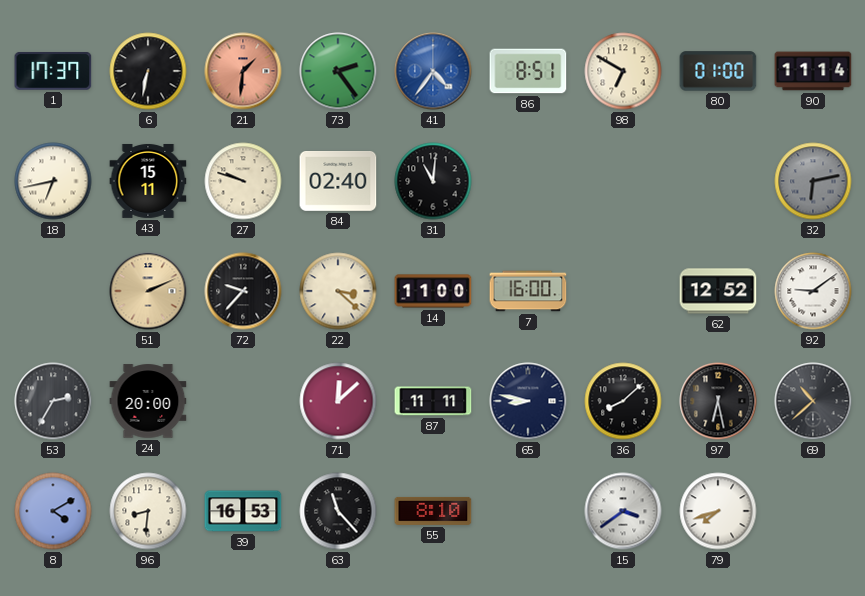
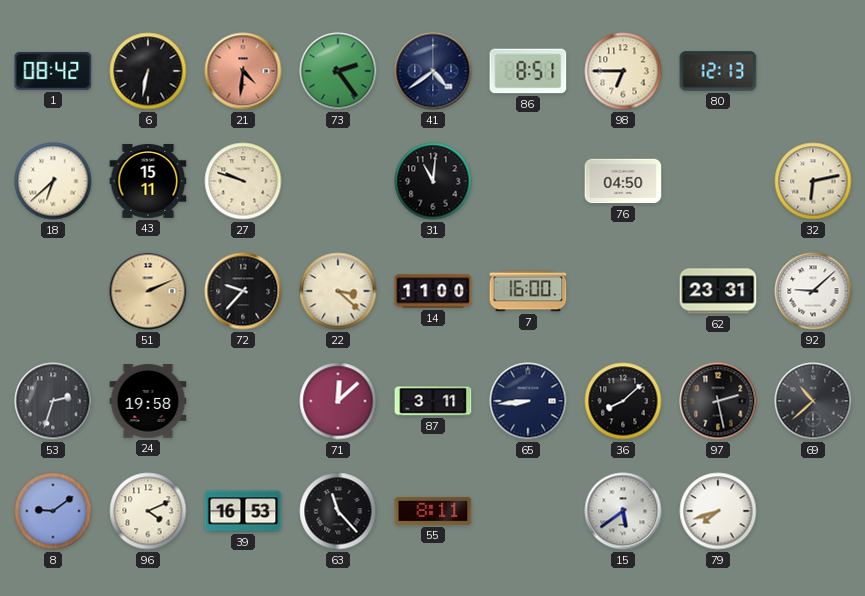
1: 17:37 -> 08:42 (53, 71)
21: 1:31 -> 4:31 (243, 71)
41: 4:36 -> 4:39 (433, 71)
41 dial: blue -> navy (433, 71)
98: 6:50 -> 6:45 (623, 71)
80: 01:00 -> 12:13 (718, 71)
90: 11:14 -> none (813, 71)
18: 6:43 -> 6:38 (53, 181)
84: 02:40 -> none (338, 182)
76: none -> 04:50 (623, 181)
32 dial: grey -> cream (813, 181)
62: 12:52 -> 23:31 (718, 291)
92: 9:09 -> 9:08 (813, 291)
53: 2:35 -> 2:33 (53, 401)
24: 20:00 -> 19:58 (148, 401)
87: 11:11 -> 3:11 (433, 401)
65: 8:47 -> 8:44 (528, 401)
97: 6:28 -> 2:28 (718, 401)
8: 4:10 -> 9:09 (53, 511)
96: 8:31 -> 4:11 (148, 511)
55: 8:10 -> 8:11 (433, 511)
15: 3:39 -> 5:39 (623, 511)
